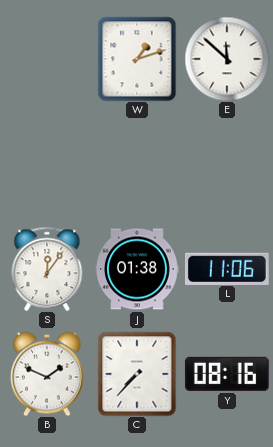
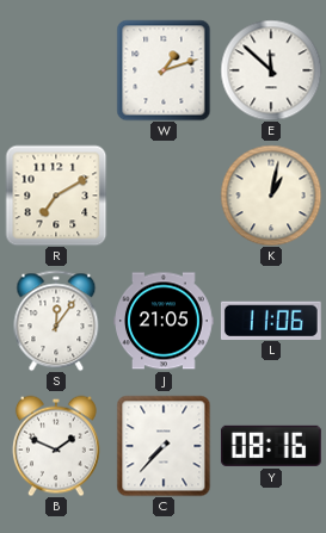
R: none -> 7:10 (56, 196)
K: none -> 1:02 (271, 196)
J: 01:38 -> 21:05 (165, 321)
